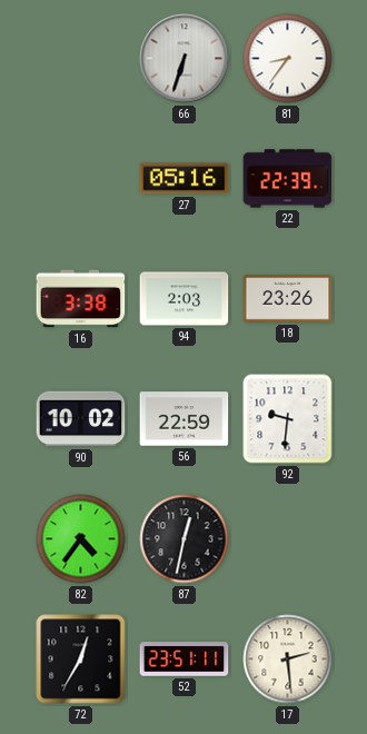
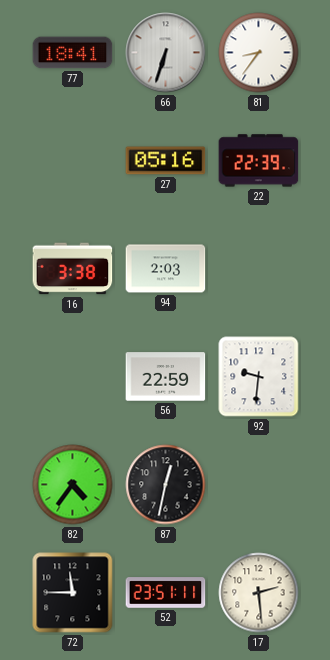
77: none -> 18:41 (73, 53)
18: 23:26 -> none (288, 299)
90: 10:02 -> none (81, 419)
72: 12:35 -> 11:45 (73, 593)
